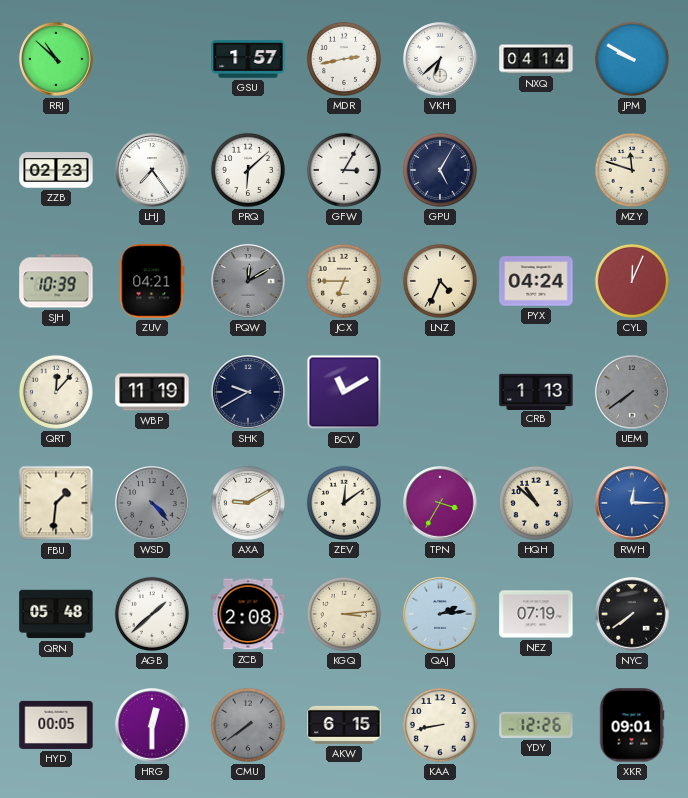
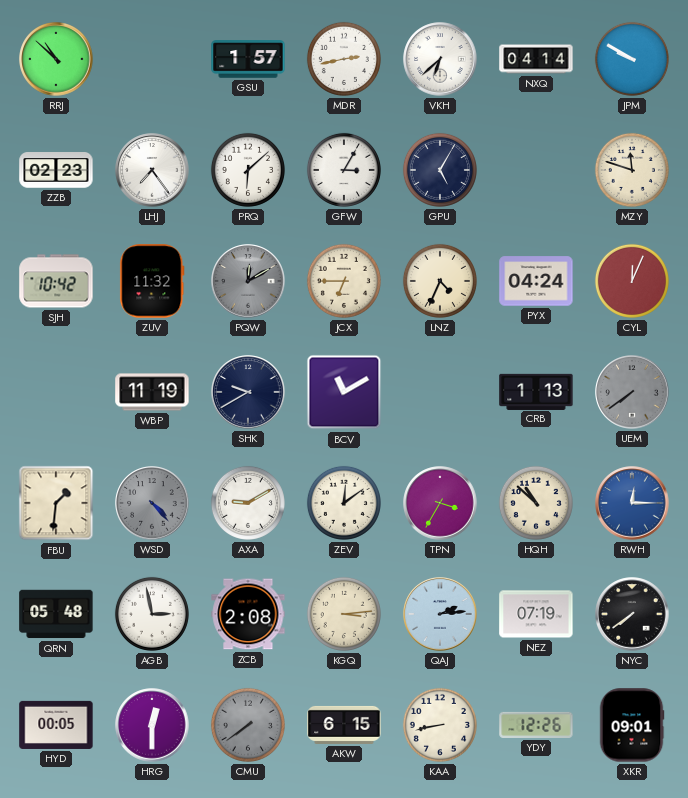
SJH: 10:39 -> 10:42 (56, 281)
ZUV: 04:21 -> 11:32 (152, 281)
QRT: 12:07 -> none (56, 392)
AGB: 1:38 -> 2:58 (152, 614)
